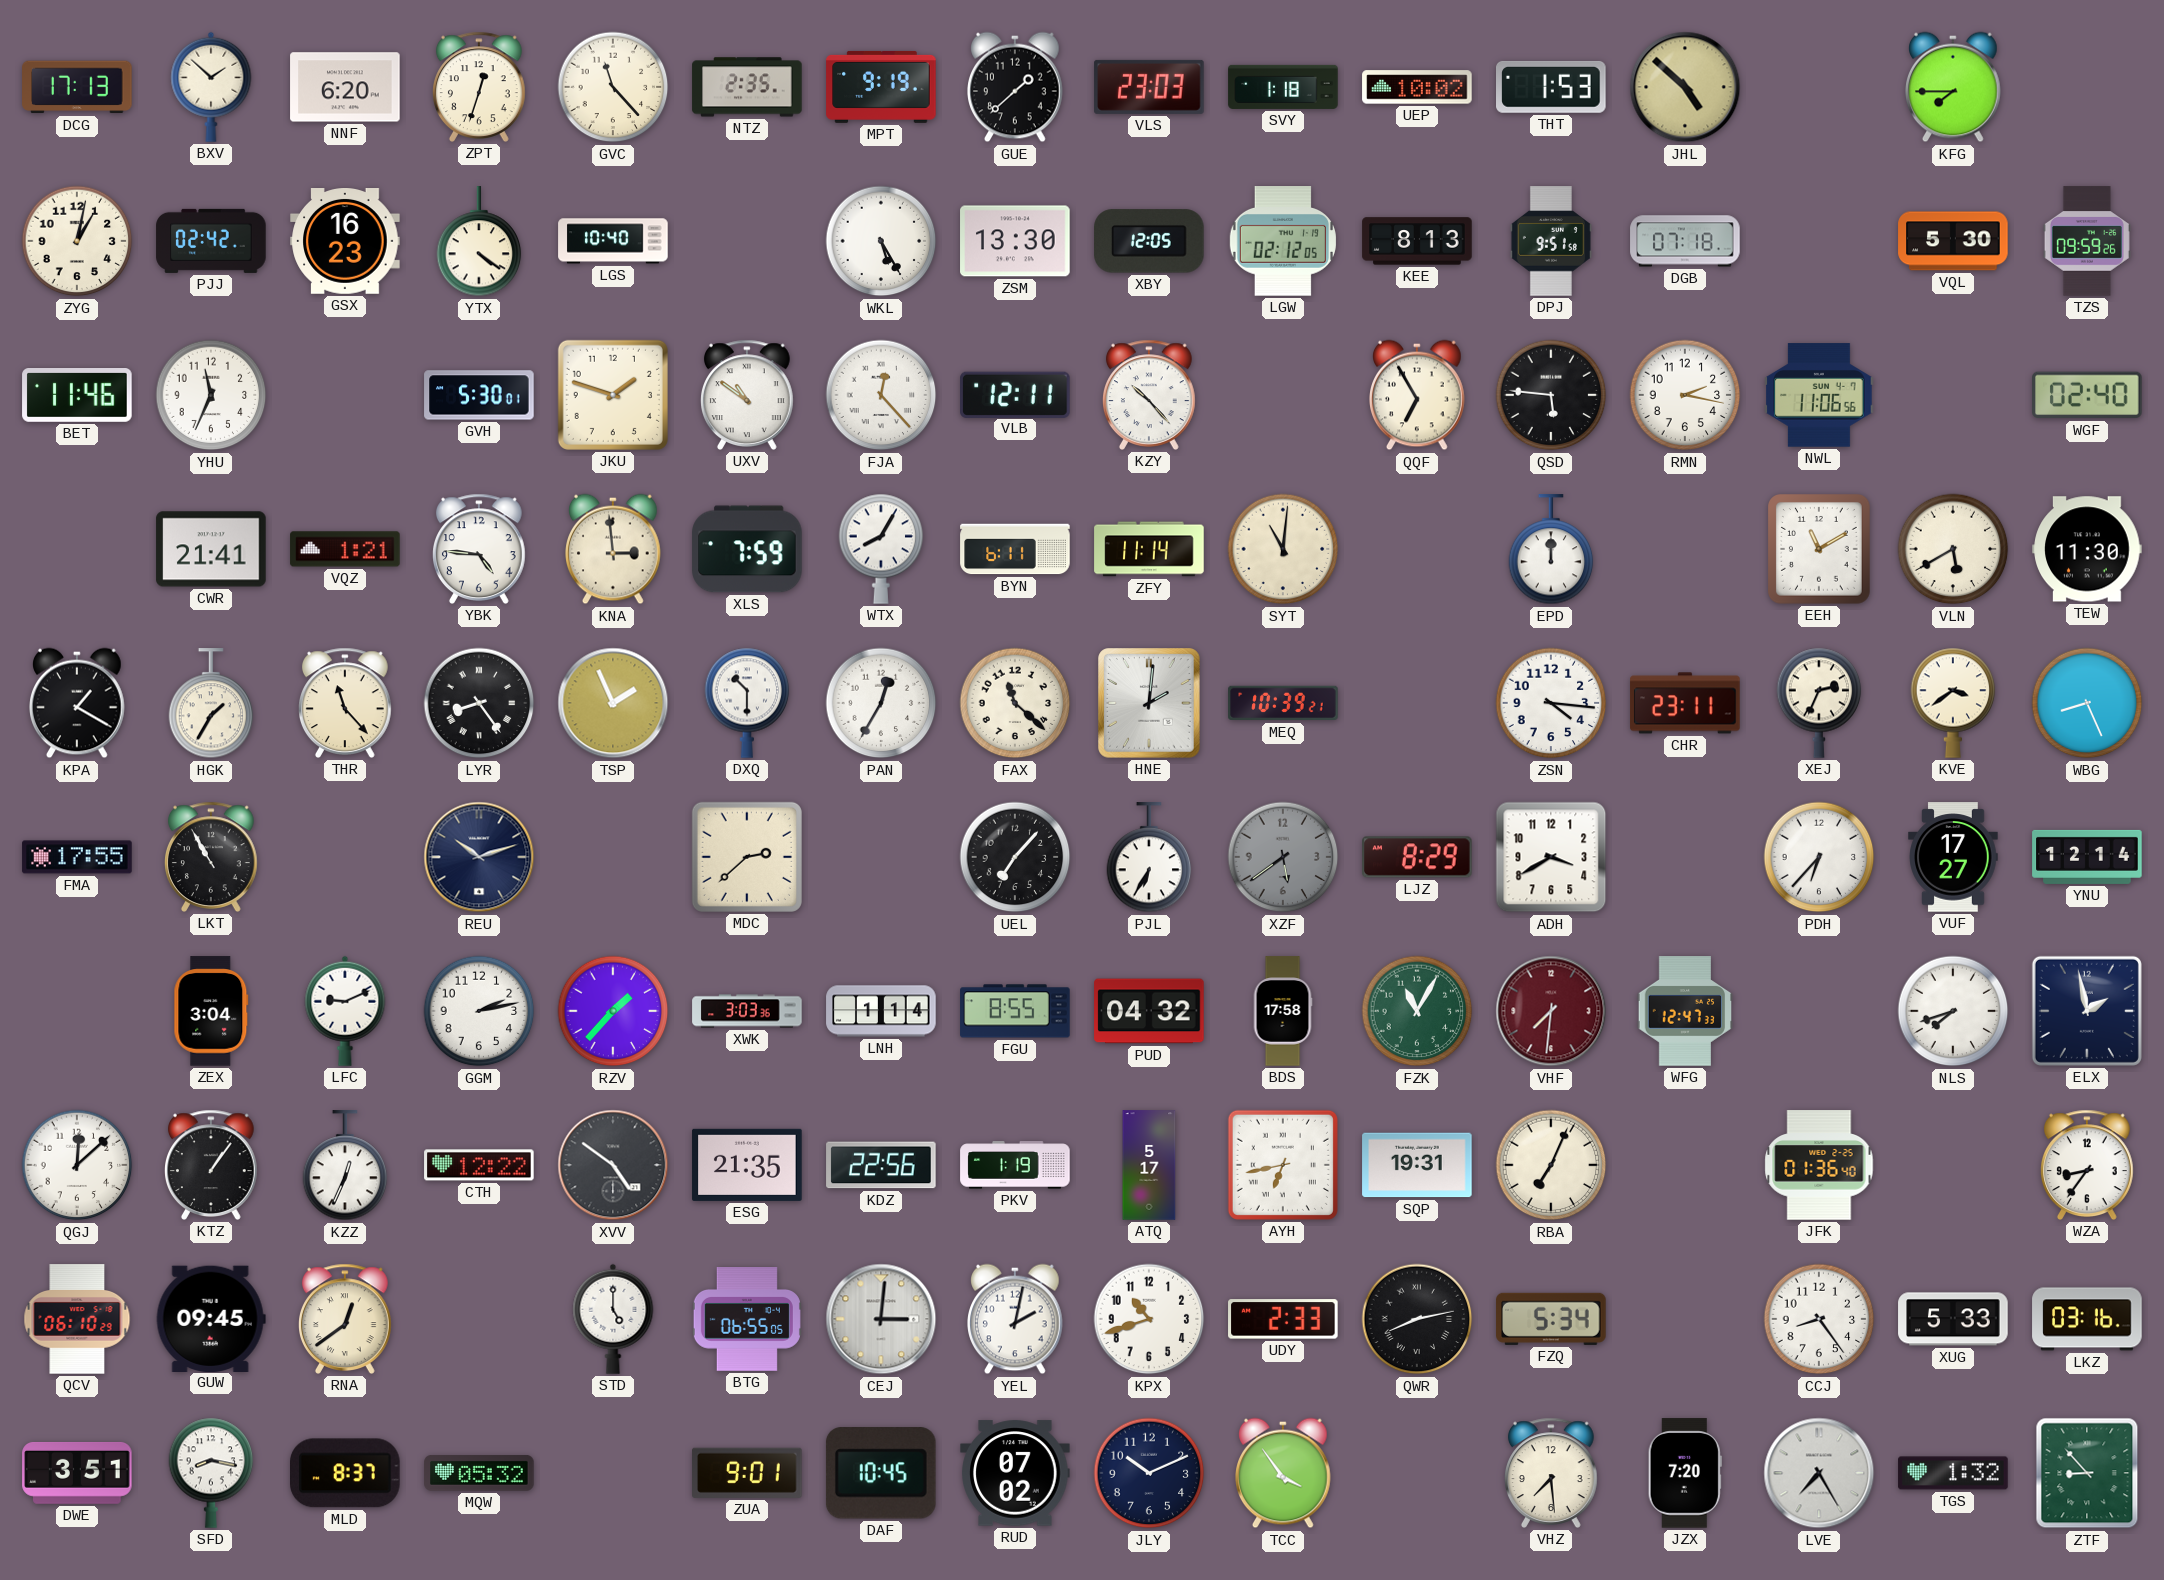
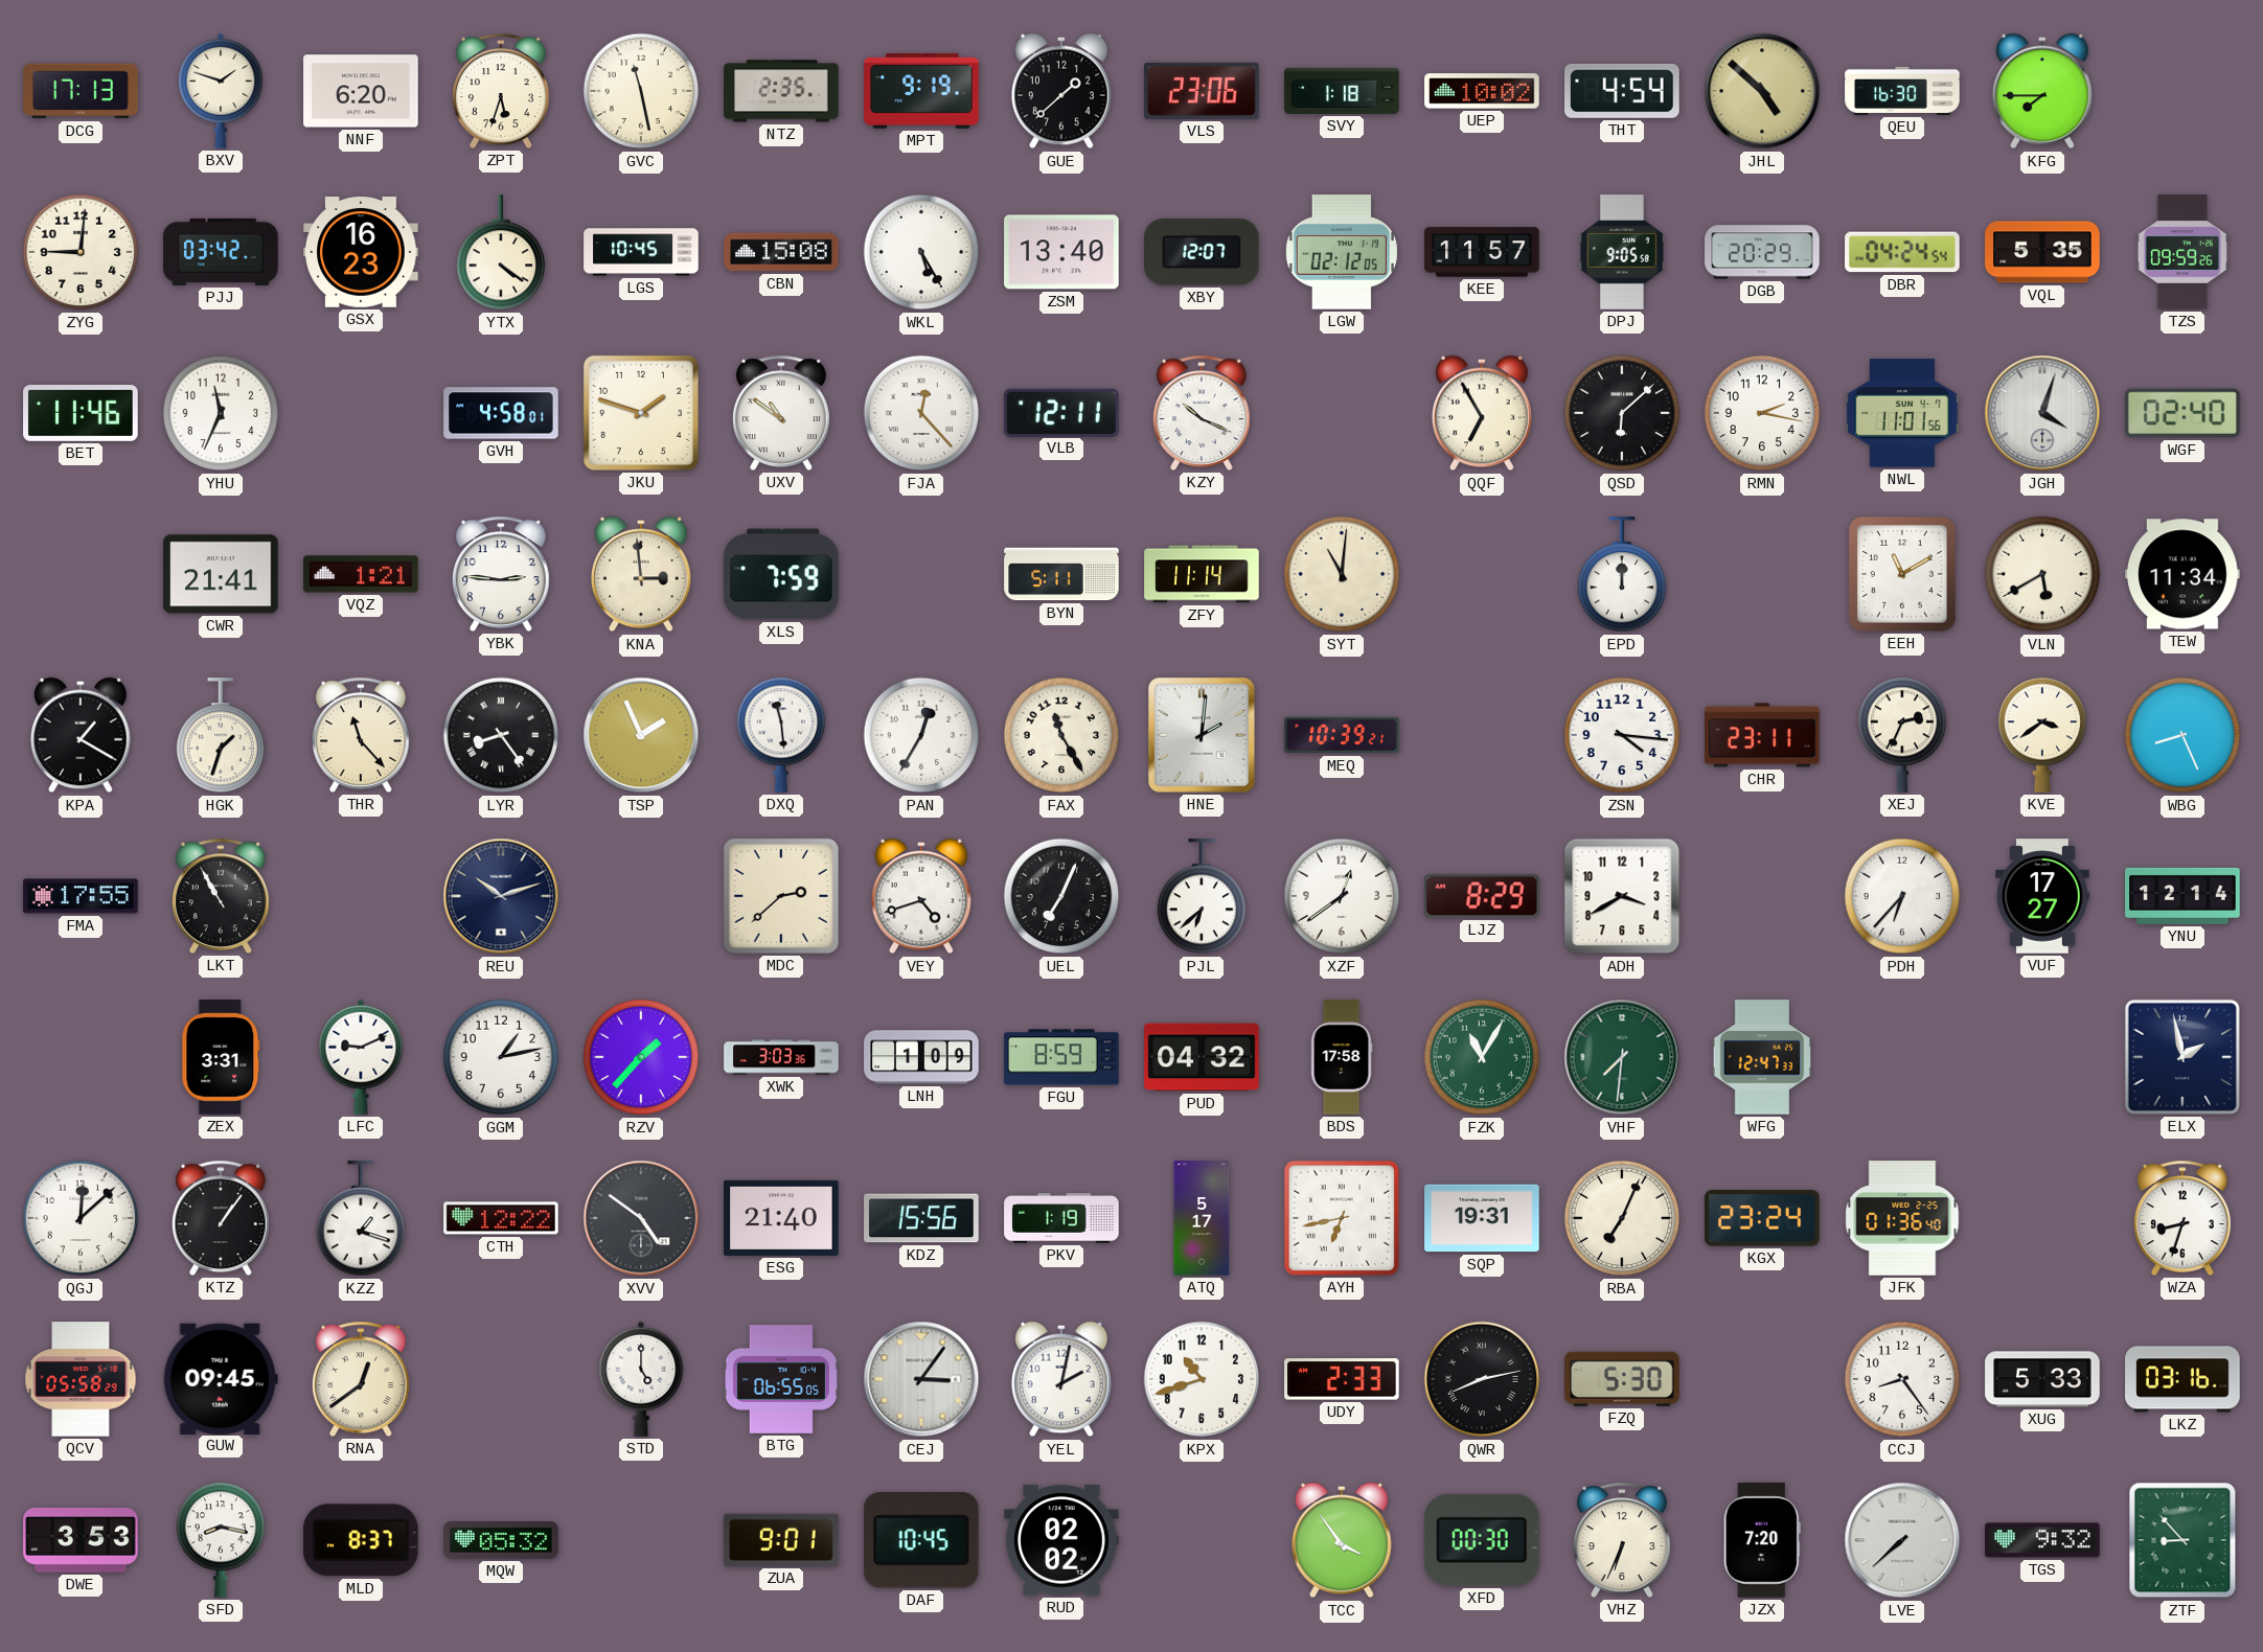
BXV: 1:52 -> 1:48 (221, 91)
ZPT: 12:33 -> 5:33 (502, 91)
GVC: 11:23 -> 11:28 (641, 91)
VLS: 23:03 -> 23:06 (1202, 91)
THT: 1:53 -> 4:54 (1622, 91)
QEU: none -> 16:30 (1902, 91)
ZYG: 1:02 -> 9:01 (81, 252)
PJJ: 02:42 -> 03:42 (221, 252)
LGS: 10:40 -> 10:45 (641, 252)
CBN: none -> 15:08 (781, 252)
ZSM: 13:30 -> 13:40 (1061, 252)
XBY: 12:05 -> 12:07 (1202, 252)
KEE: 8:13 -> 11:57 (1482, 252)
DPJ: 9:51 -> 9:05 (1622, 252)
DGB: 07:18 -> 20:29 (1762, 252)
DBR: none -> 04:24 (1902, 252)
VQL: 5:30 -> 5:35 (2042, 252)
GVH: 5:30 -> 4:58 (501, 413)
KZY: 10:23 -> 10:19 (1203, 413)
QSD: 5:46 -> 6:08 (1622, 413)
NWL: 11:06 -> 11:01 (1902, 413)
JGH: none -> 4:03 (2042, 413)
YBK: 4:46 -> 2:46 (502, 574)
WTX: 8:05 -> none (881, 549)
BYN: 6:11 -> 5:11 (1061, 574)
TEW: 11:30 -> 11:34 (2182, 574)
HGK: 1:35 -> 1:33 (221, 736)
DXQ: 10:30 -> 11:29 (781, 735)
FAX: 11:22 -> 11:25 (1061, 735)
VEY: none -> 4:42 (922, 896)
UEL: 7:07 -> 7:04 (1061, 896)
PJL: 6:35 -> 6:38 (1202, 897)
XZF: 5:39 -> 12:39 (1342, 896)
XZF dial: grey -> white (1342, 896)
ZEX: 3:04 -> 3:31 (221, 1057)
GGM: 2:13 -> 1:13 (501, 1057)
LNH: 1:14 -> 1:09 (921, 1057)
FGU: 8:55 -> 8:59 (1061, 1057)
VHF dial: burgundy -> green (1622, 1057)
NLS: 7:42 -> none (1953, 1011)
KZZ: 12:34 -> 1:18 (361, 1219)
ESG: 21:35 -> 21:40 (781, 1218)
KDZ: 22:56 -> 15:56 (921, 1218)
KGX: none -> 23:24 (1762, 1218)
WZA: 8:36 -> 8:33 (2184, 1218)
QCV: 06:10 -> 05:58 (81, 1379)
CEJ: 3:01 -> 3:06 (921, 1379)
FZQ: 5:34 -> 5:30 (1622, 1379)
DWE: 3:51 -> 3:53 (81, 1540)
RUD: 07:02 -> 02:02 (1061, 1540)
JLY: 10:11 -> none (1149, 1473)
XFD: none -> 00:30 (1482, 1540)
VHZ: 7:29 -> 6:34 (1623, 1540)
LVE: 7:25 -> 7:38 (1902, 1540)
TGS: 1:32 -> 9:32 (2042, 1540)
